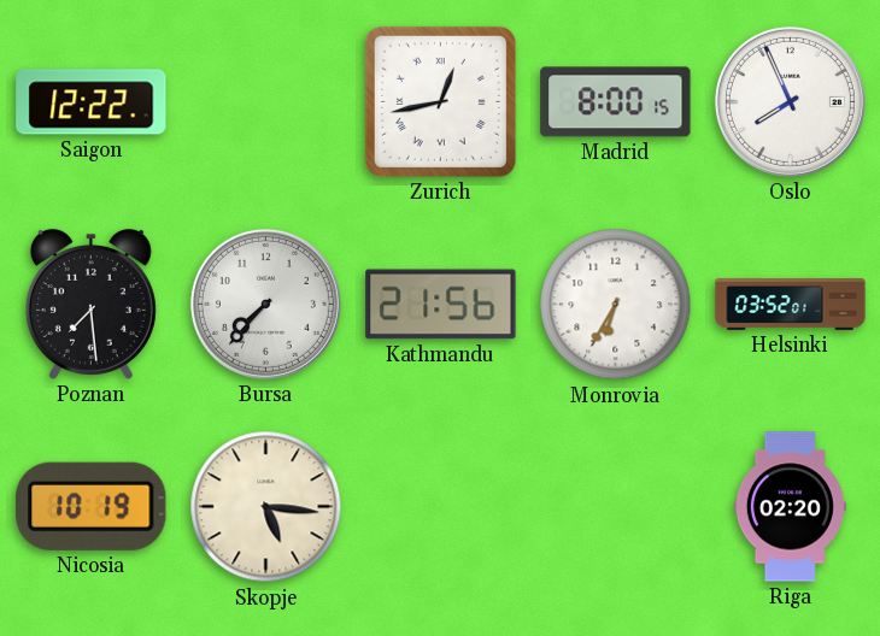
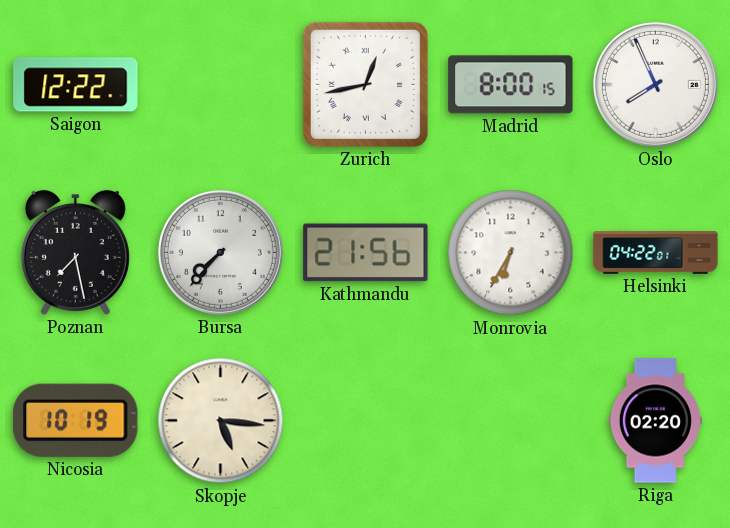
Poznan: 7:29 -> 7:28 (75, 252)
Helsinki: 03:52 -> 04:22 (656, 253)
